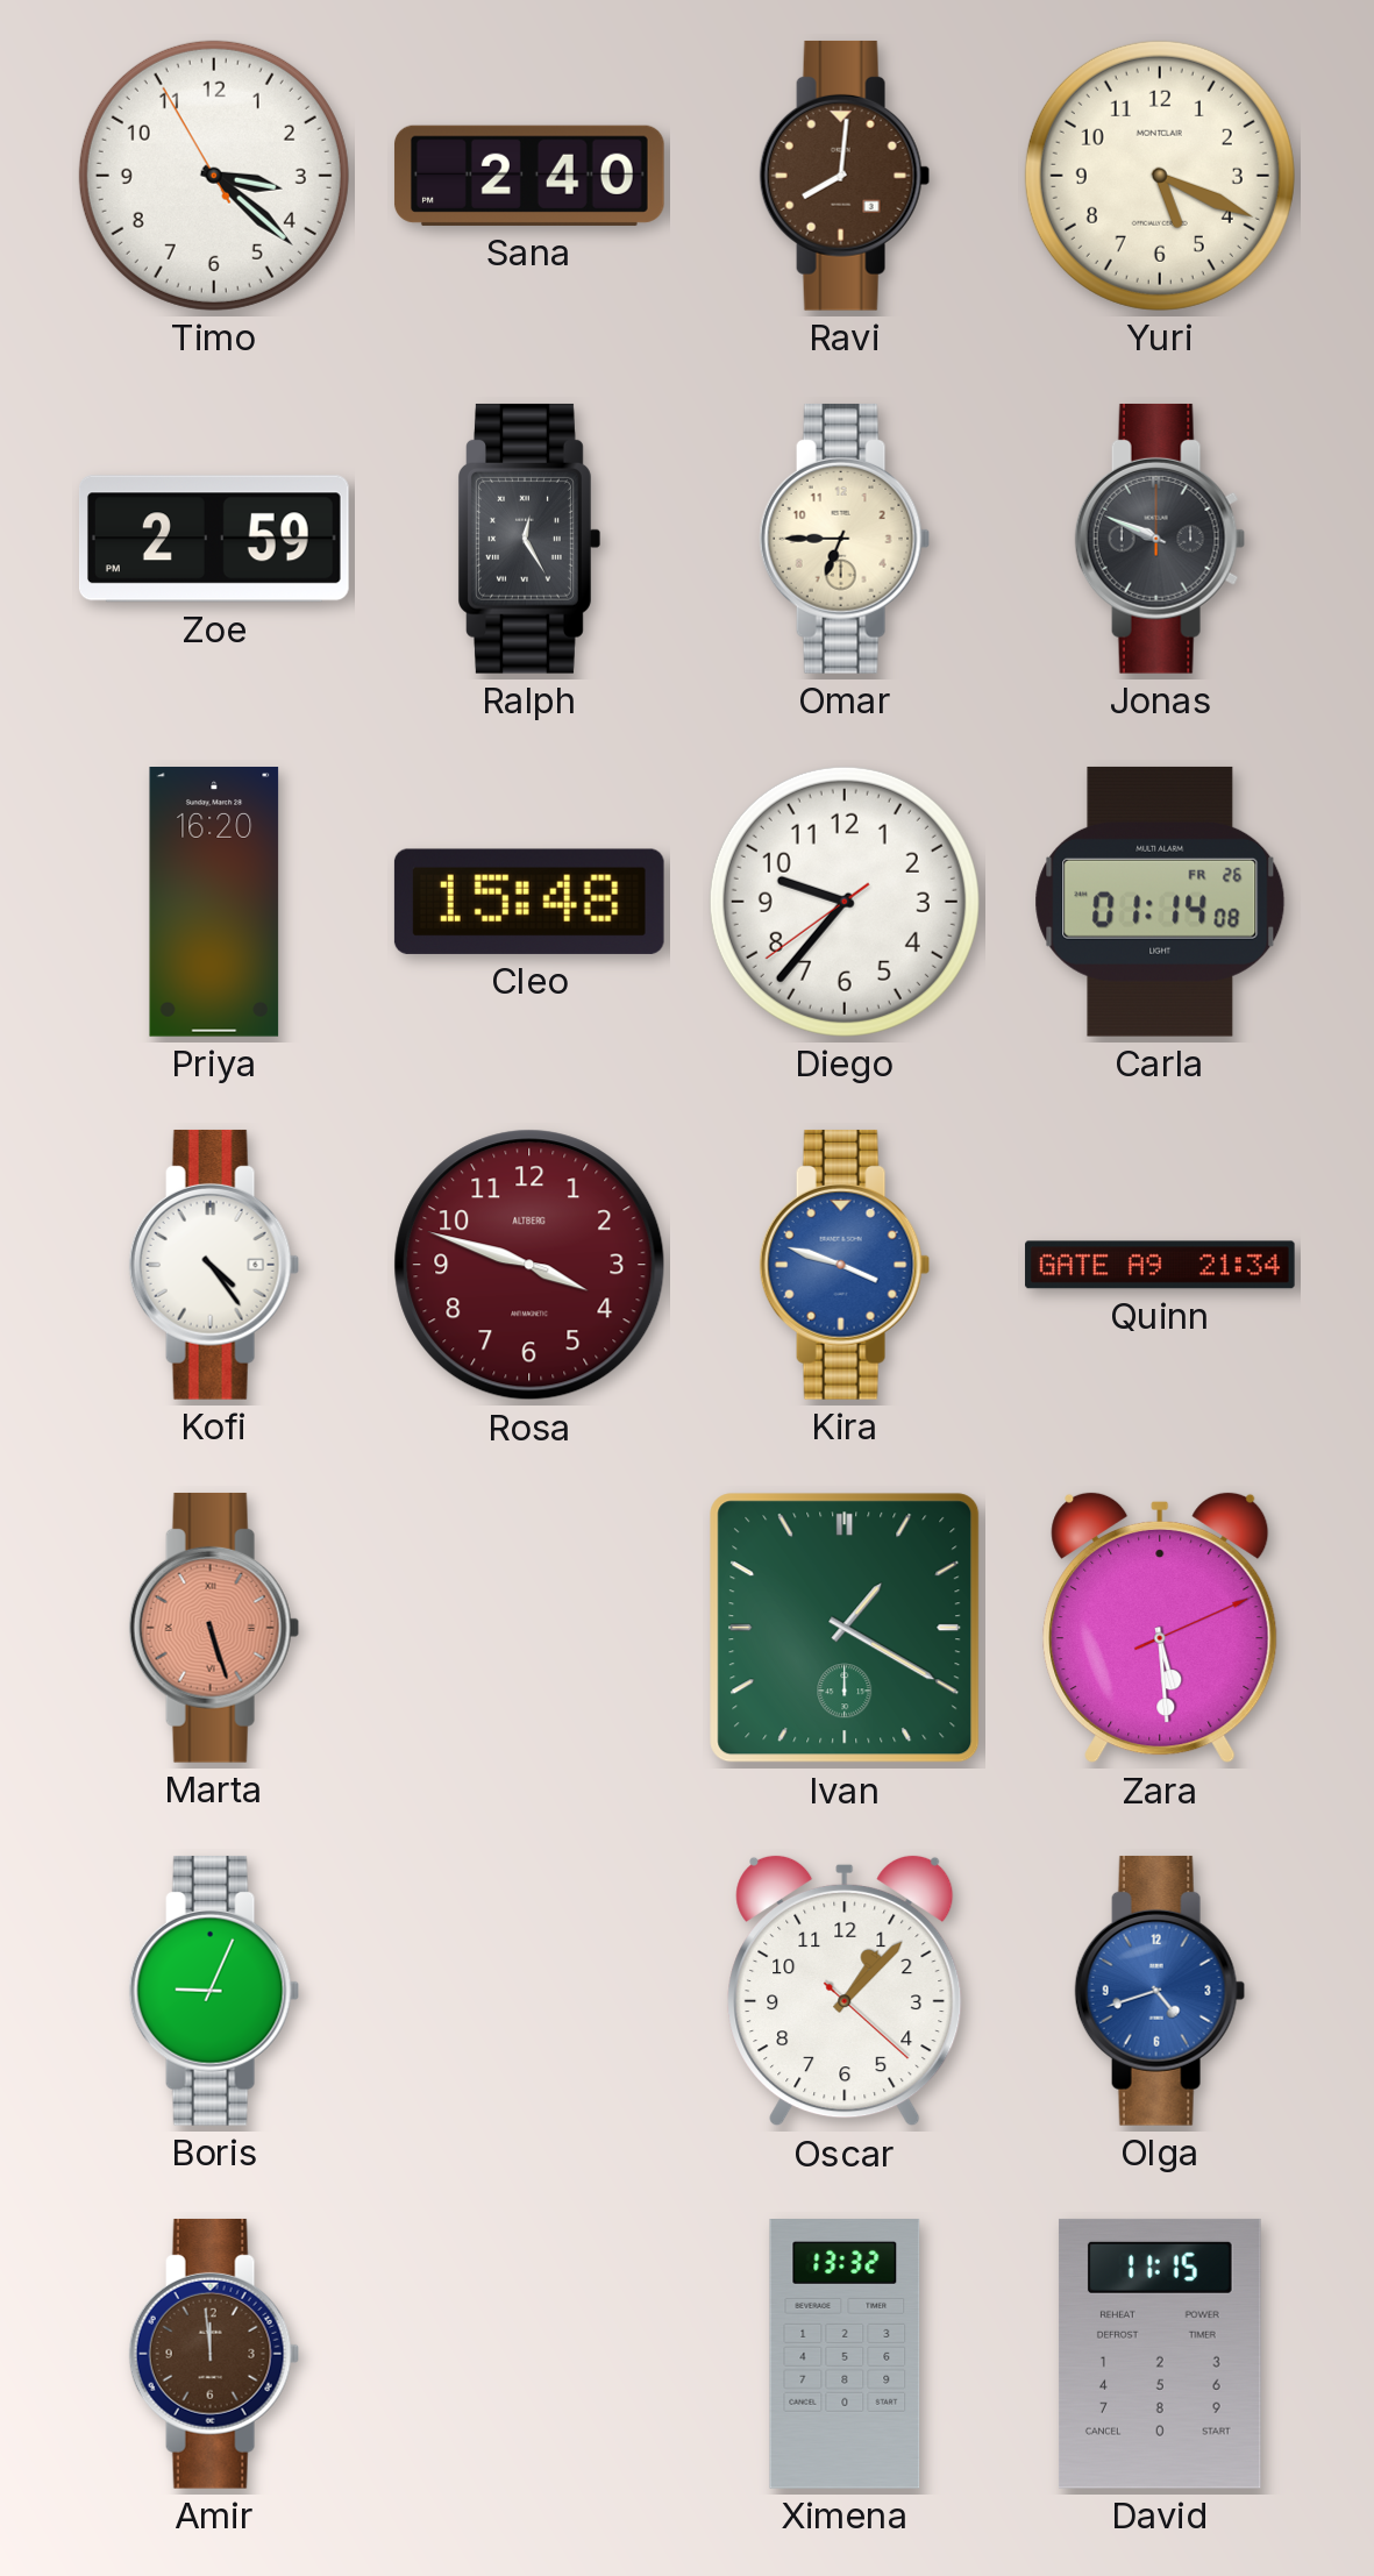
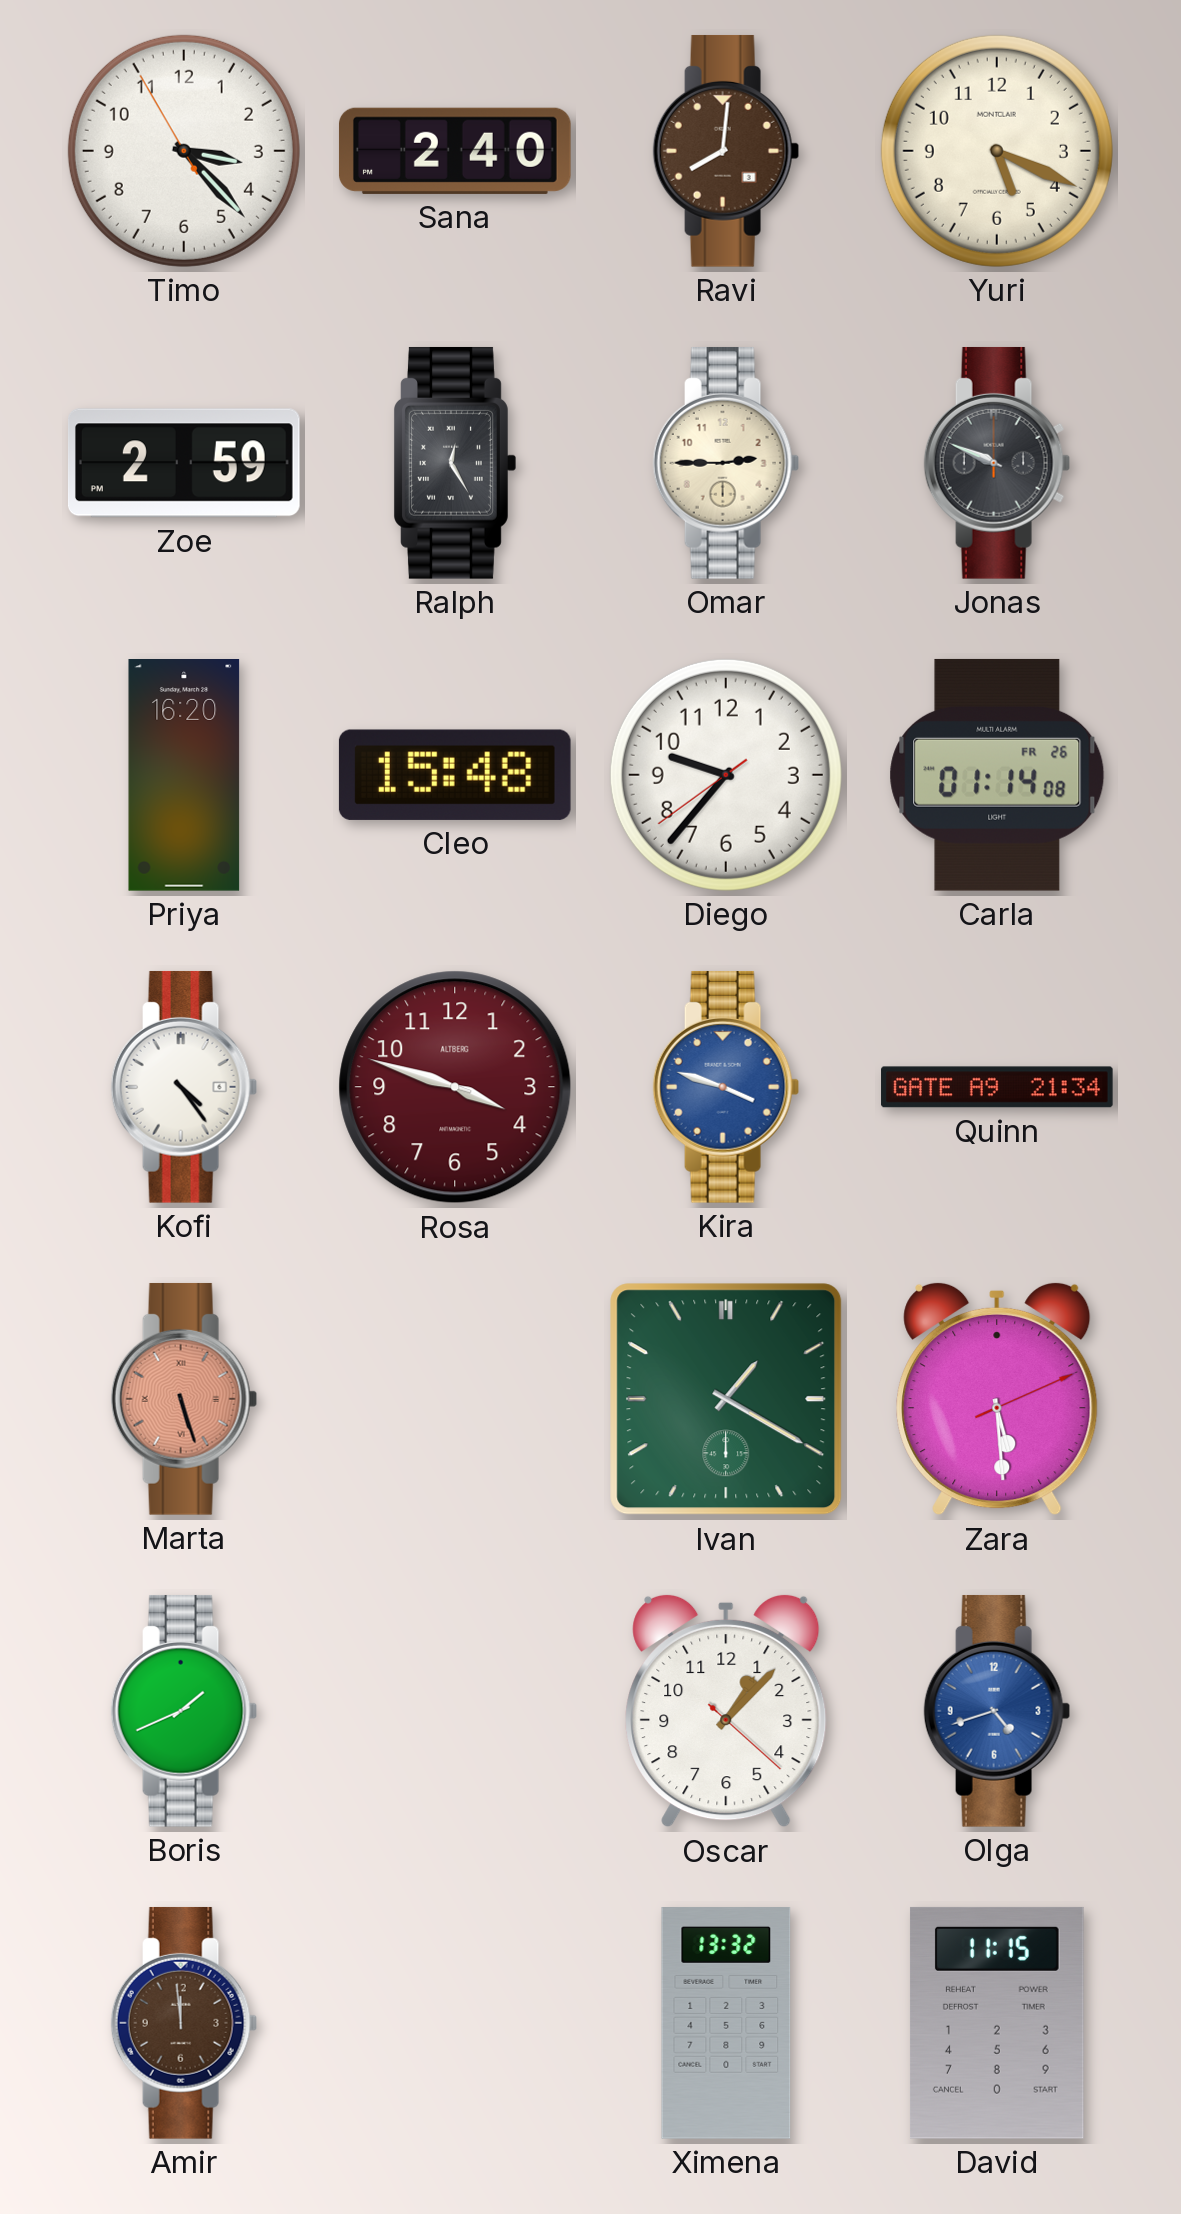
Timo: 3:21 -> 3:22 (184, 151)
Omar: 6:45 -> 2:45 (726, 463)
Boris: 9:04 -> 1:41 (184, 1711)
